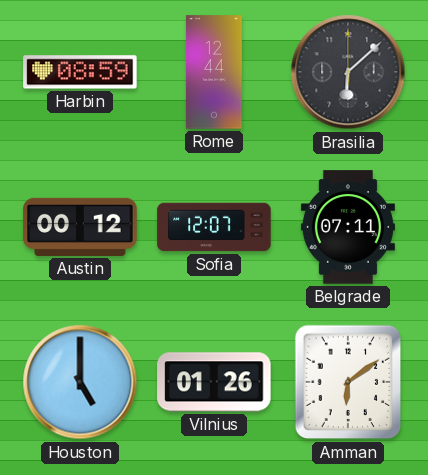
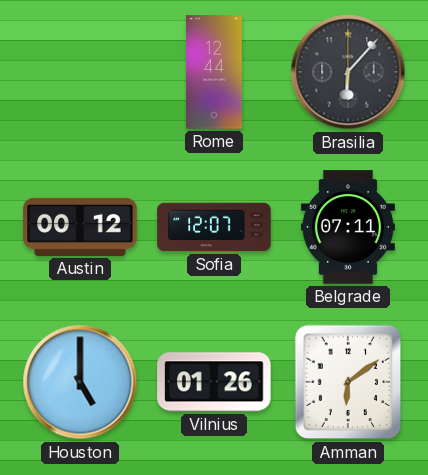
Harbin: 08:59 -> none (80, 72)
Brasilia: 6:08 -> 6:07 (348, 72)
